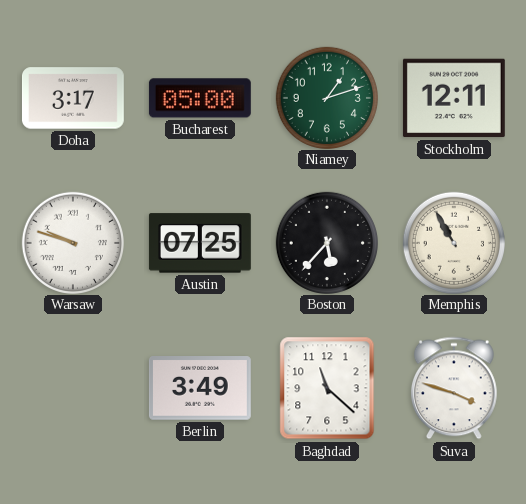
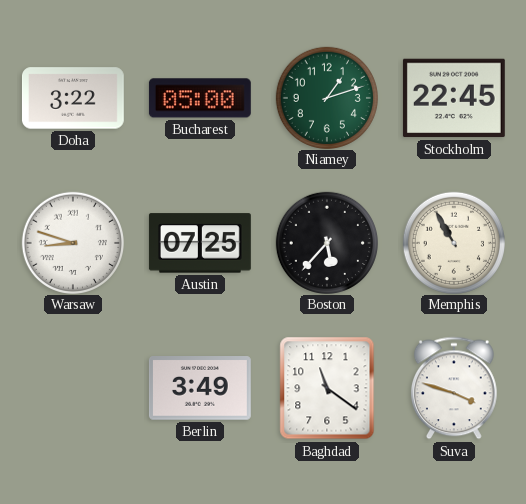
Doha: 3:17 -> 3:22 (73, 98)
Stockholm: 12:11 -> 22:45 (454, 98)
Warsaw: 9:48 -> 8:48 (72, 242)
Baghdad: 11:22 -> 11:21 (327, 388)
